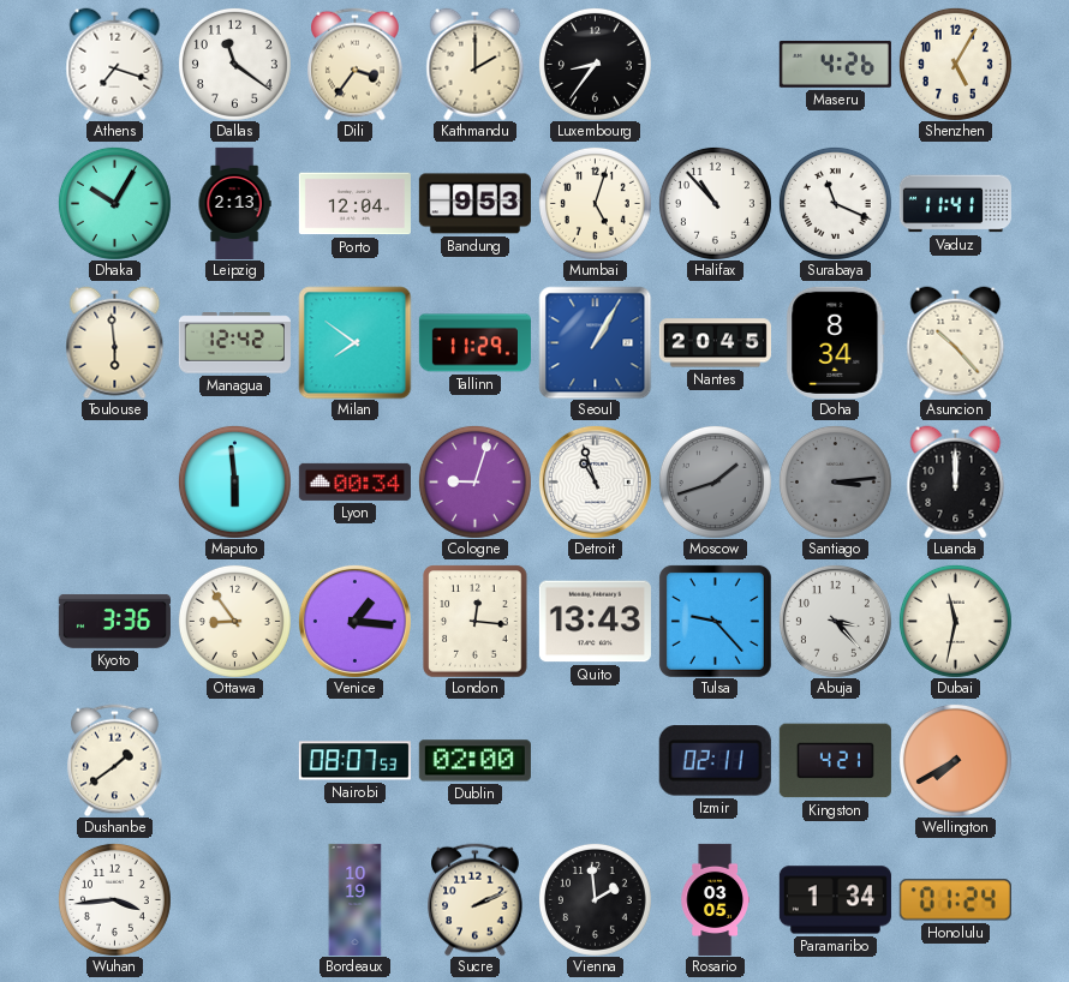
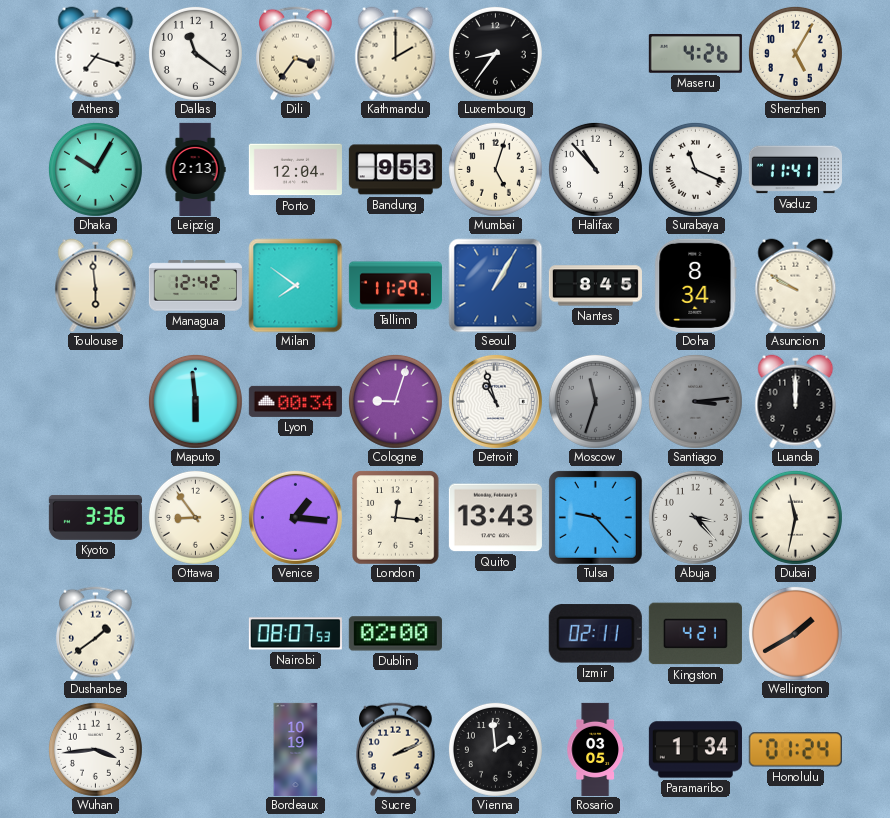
Nantes: 20:45 -> 8:45 (595, 286)
Asuncion: 10:23 -> 9:50 (796, 285)
Moscow: 1:42 -> 11:33 (595, 401)
Wellington: 7:40 -> 1:40 (795, 633)
